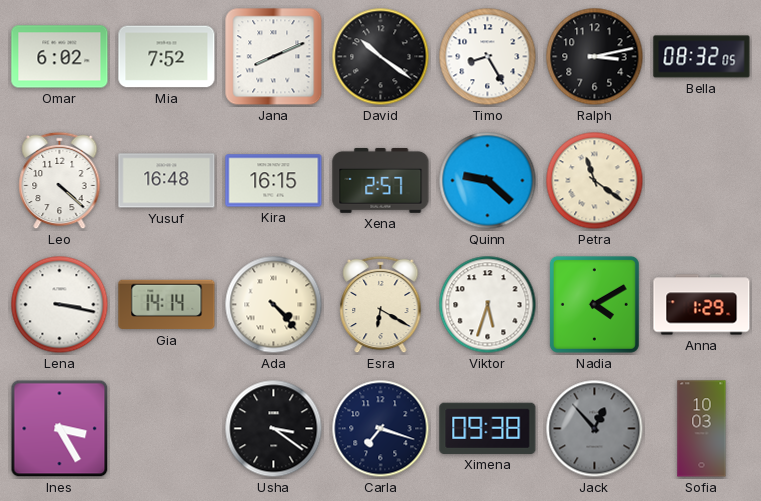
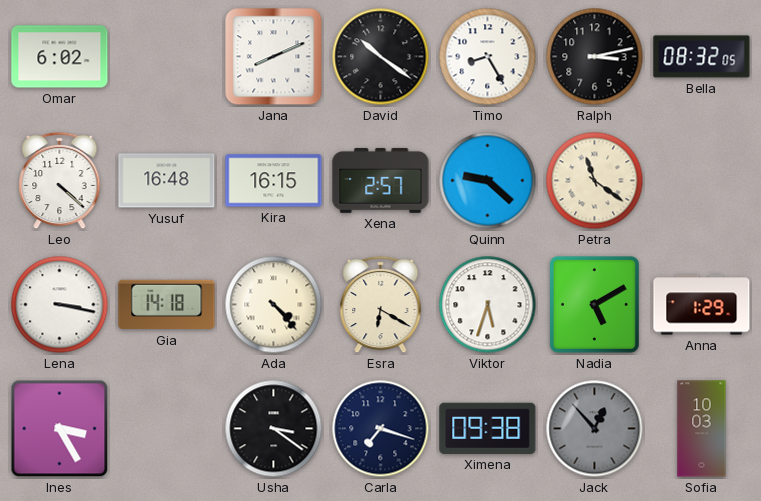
Mia: 7:52 -> none (167, 57)
Gia: 14:14 -> 14:18 (167, 305)
Nadia: 4:10 -> 5:10 (594, 304)
